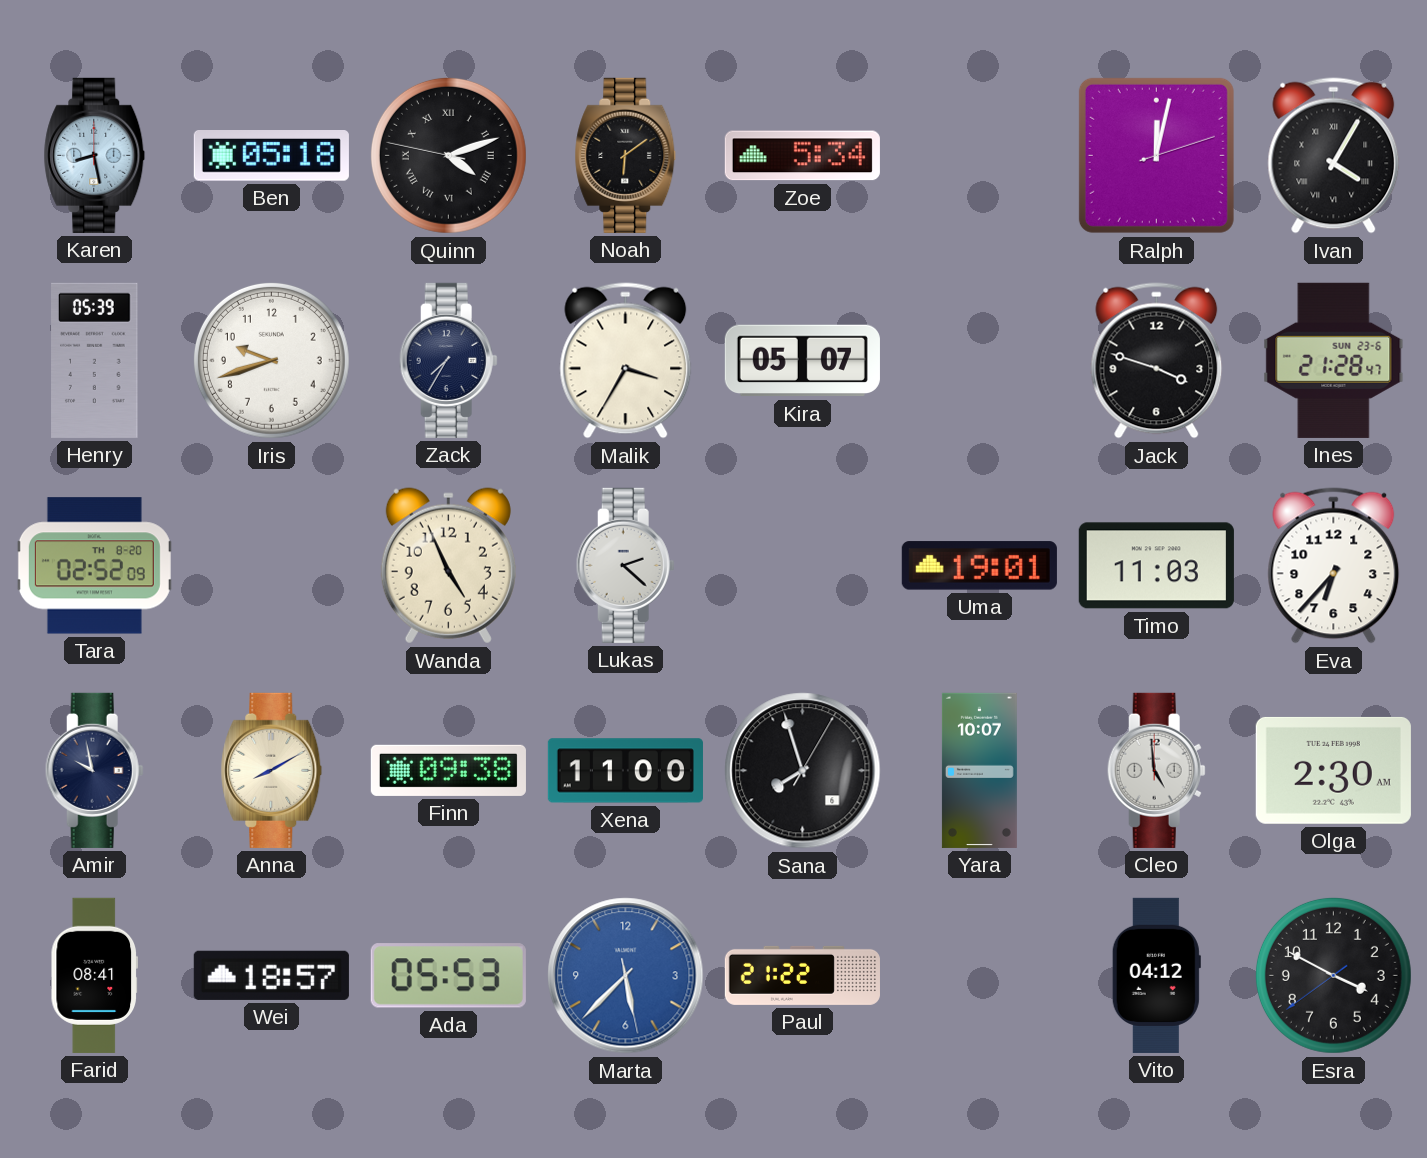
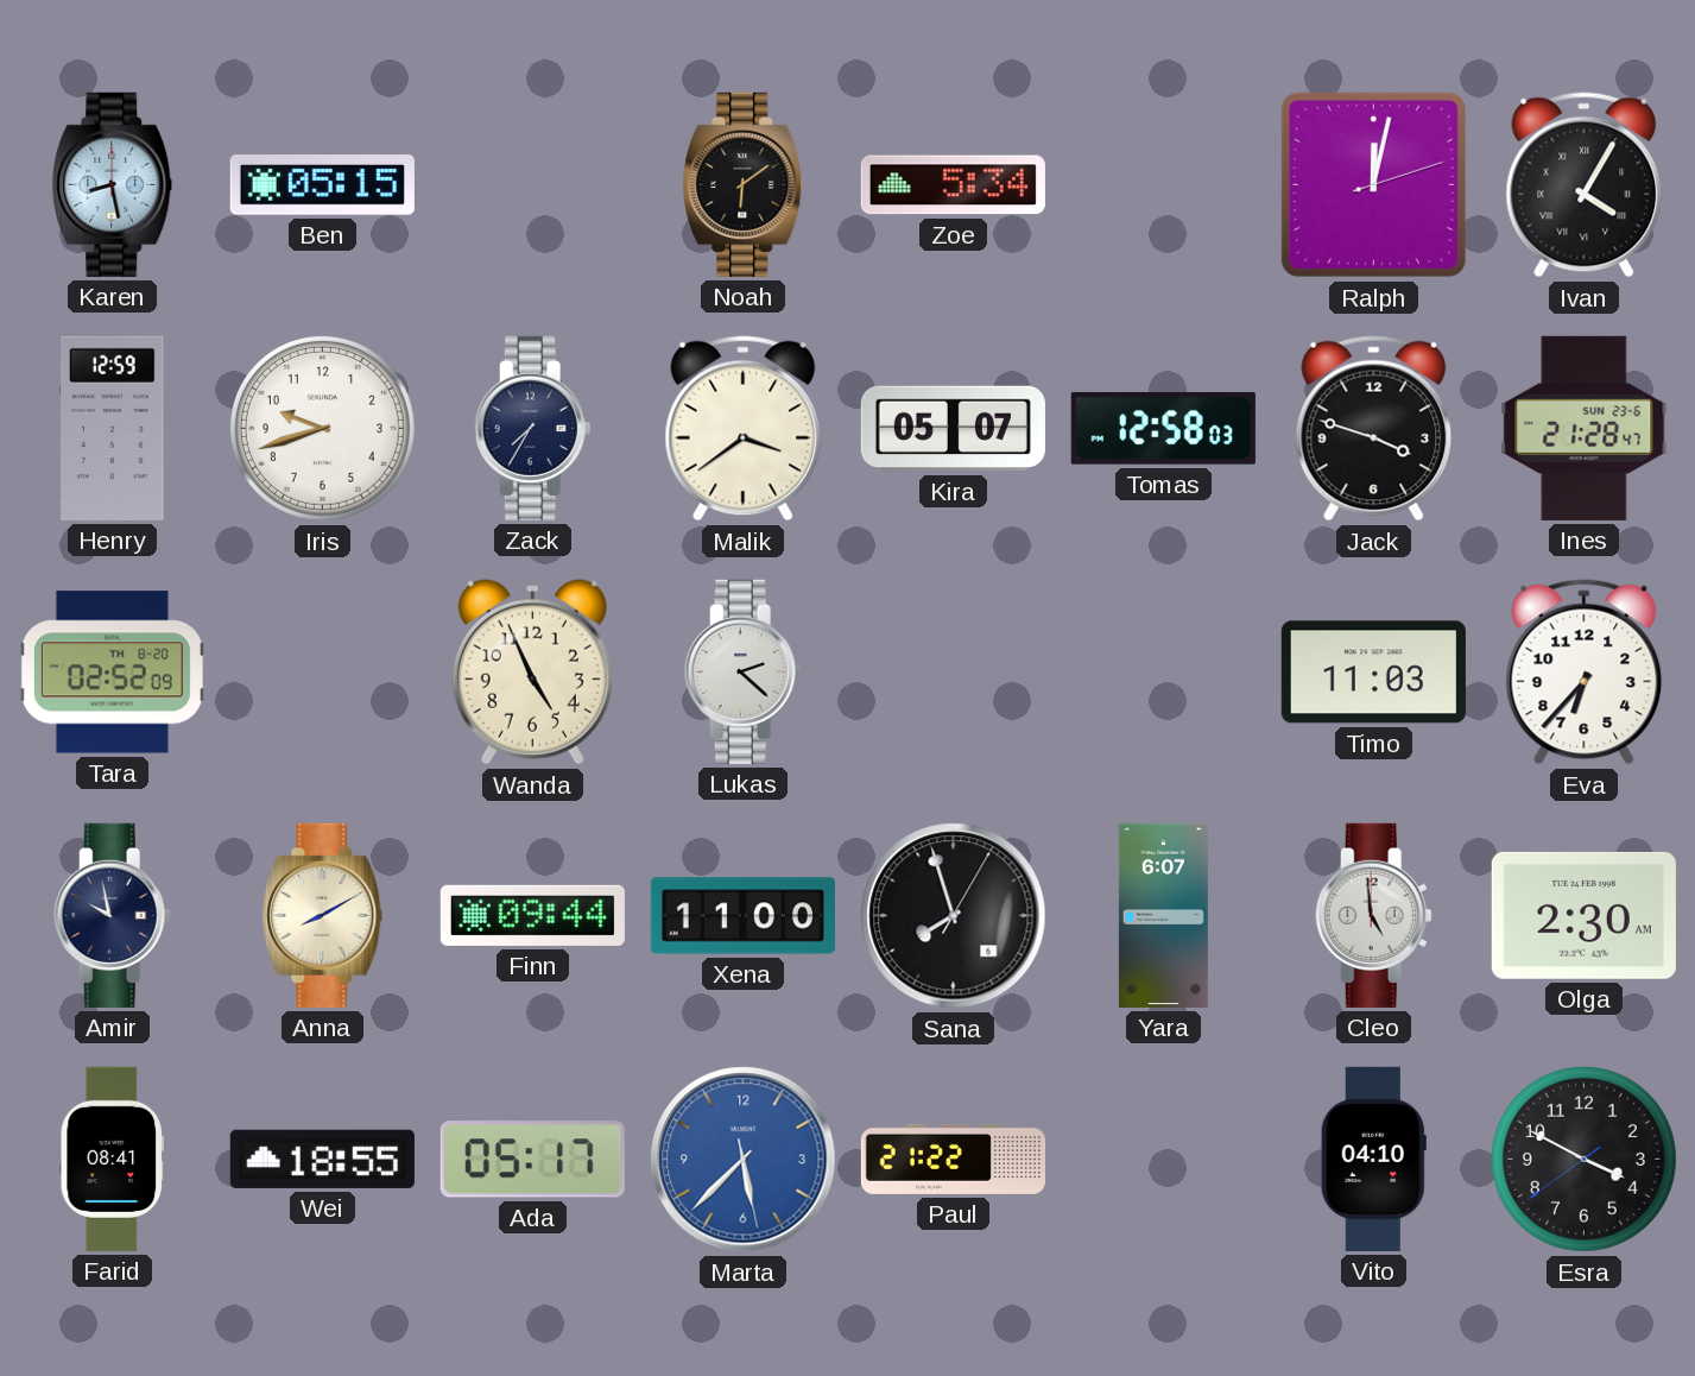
Ben: 05:18 -> 05:15 (322, 185)
Quinn: 4:11 -> none (448, 155)
Henry: 05:39 -> 12:59 (113, 428)
Malik: 3:35 -> 3:39 (744, 429)
Tomas: none -> 12:58 (1163, 428)
Uma: 19:01 -> none (979, 566)
Finn: 09:38 -> 09:44 (532, 915)
Yara: 10:07 -> 6:07 (1163, 915)
Wei: 18:57 -> 18:55 (322, 1159)
Ada: 05:53 -> 05:17 (532, 1160)
Vito: 04:12 -> 04:10 (1373, 1159)
